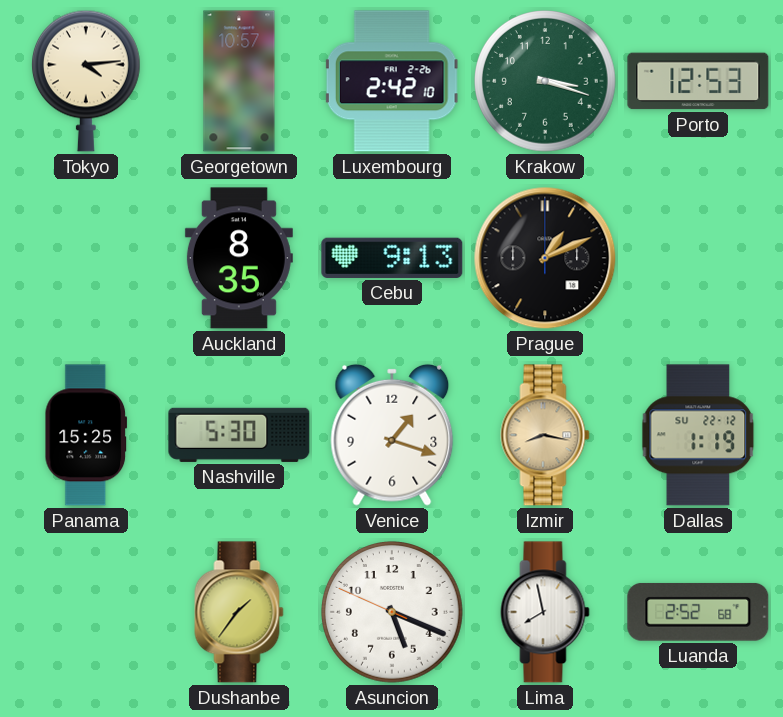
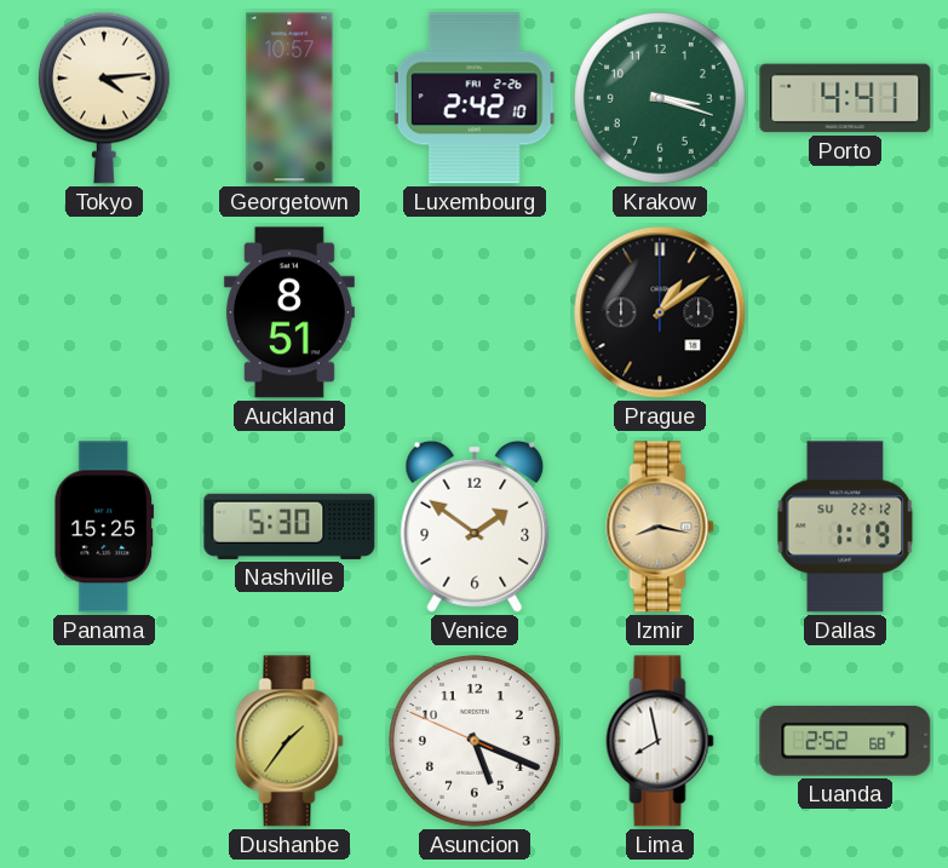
Porto: 12:53 -> 4:41 (845, 98)
Auckland: 8:35 -> 8:51 (289, 312)
Cebu: 9:13 -> none (392, 258)
Prague: 1:11 -> 1:09 (660, 312)
Venice: 1:18 -> 1:51 (475, 527)
